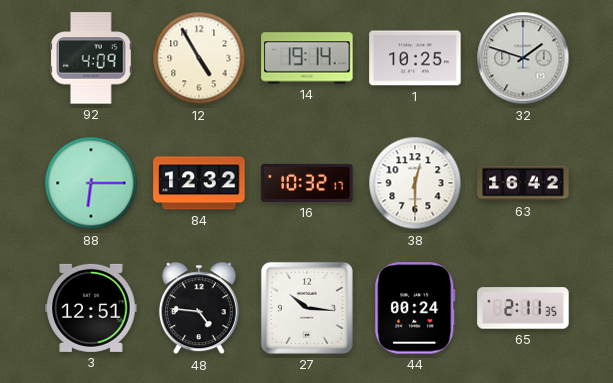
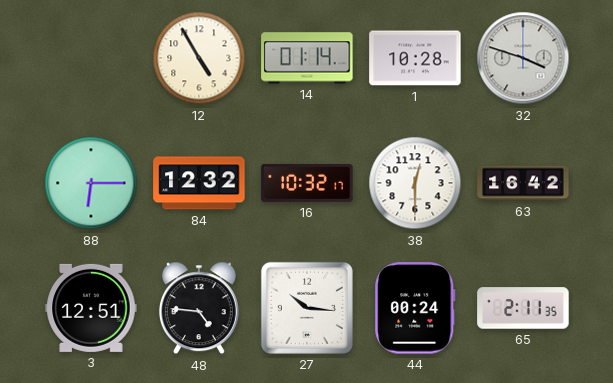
92: 4:09 -> none (91, 58)
14: 19:14 -> 01:14 (307, 58)
1: 10:25 -> 10:28 (415, 58)
32: 1:48 -> 3:48 (523, 58)
